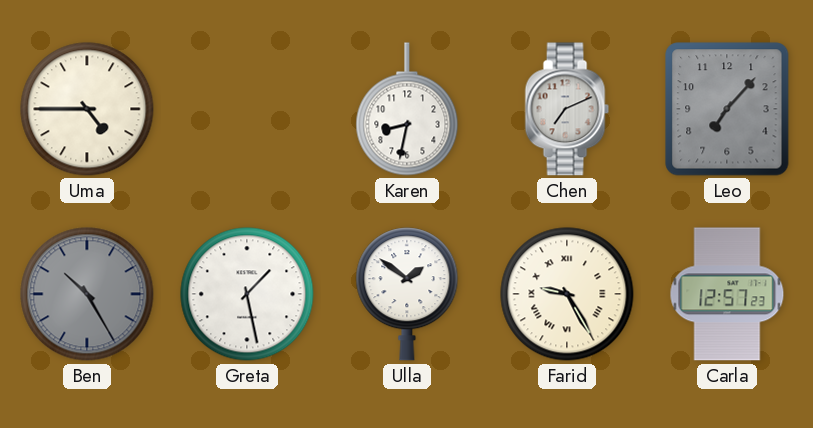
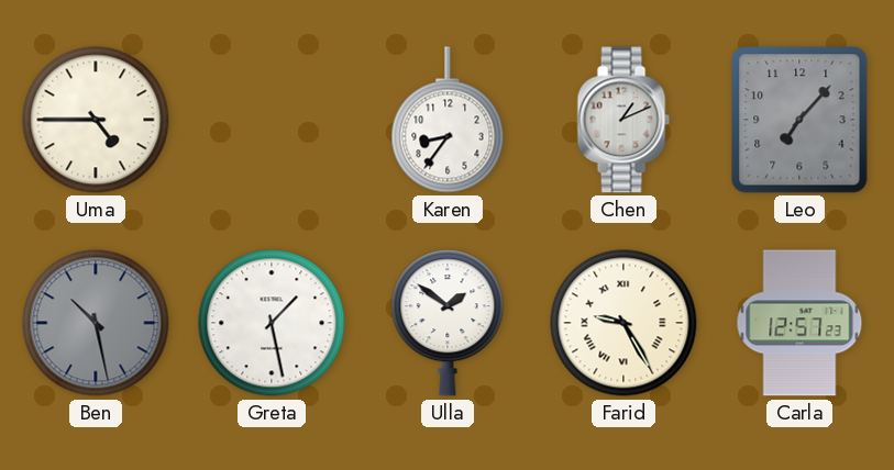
Karen: 8:32 -> 8:36 (448, 120)
Chen: 7:11 -> 1:11 (623, 120)
Ben: 10:25 -> 10:28 (96, 323)
